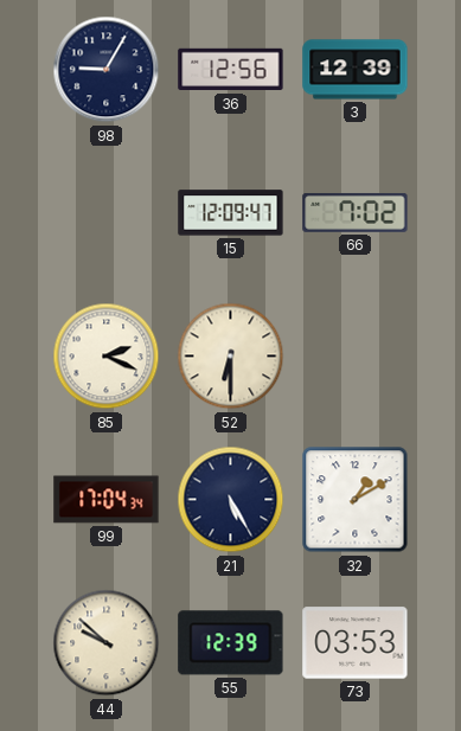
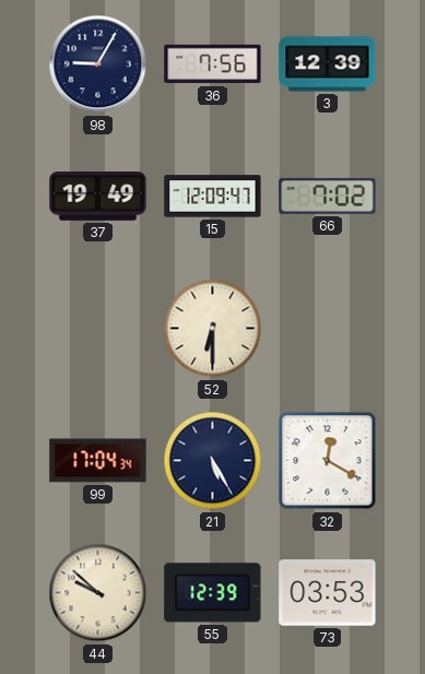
36: 12:56 -> 7:56 (213, 64)
37: none -> 19:49 (98, 197)
85: 2:19 -> none (107, 357)
32: 1:10 -> 12:20 (328, 461)
